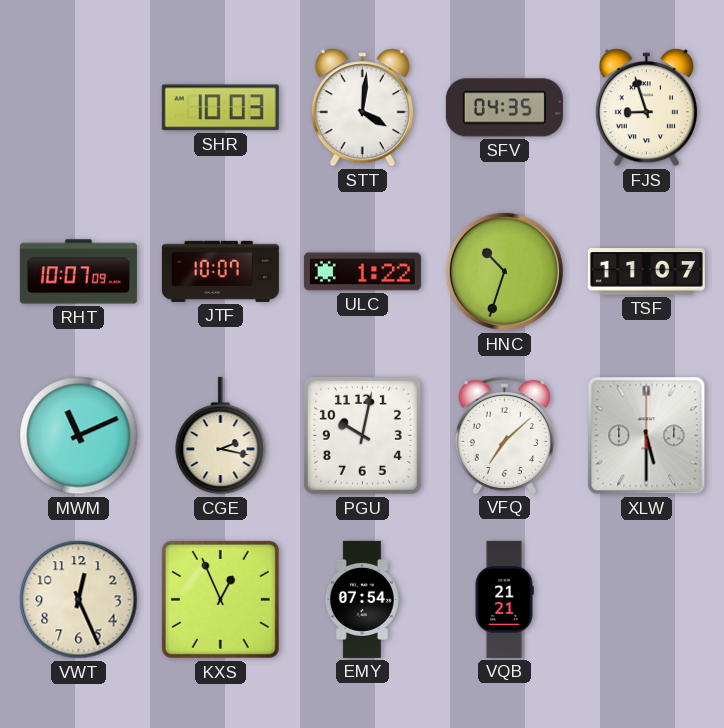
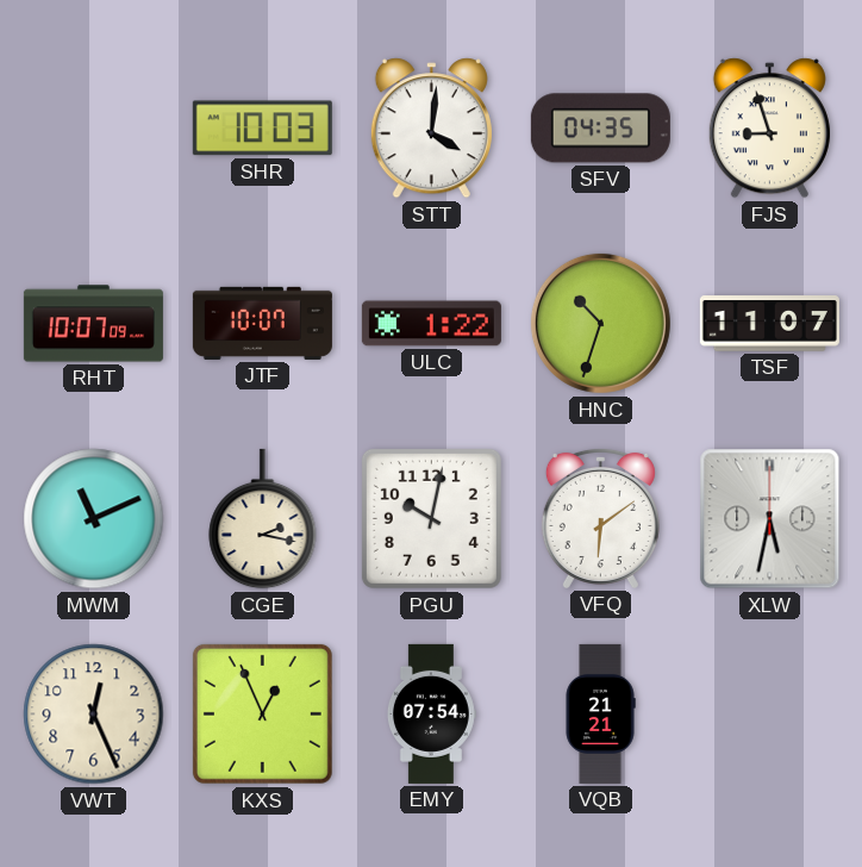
VFQ: 7:08 -> 6:09 (600, 518)
XLW: 5:30 -> 5:32 (770, 519)
